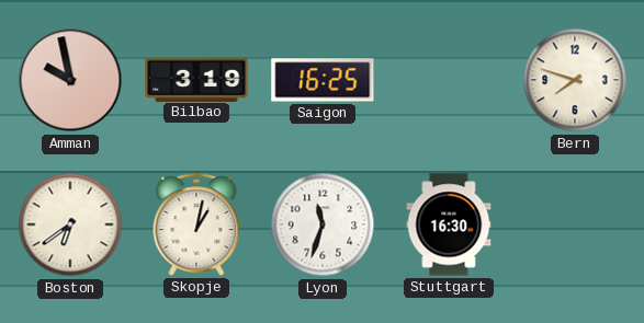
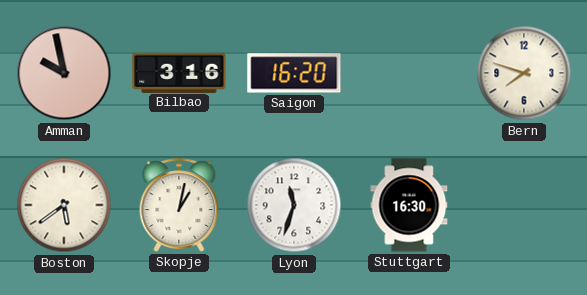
Bilbao: 3:19 -> 3:16 (179, 72)
Saigon: 16:25 -> 16:20 (294, 73)
Boston: 6:39 -> 5:39 (64, 205)
